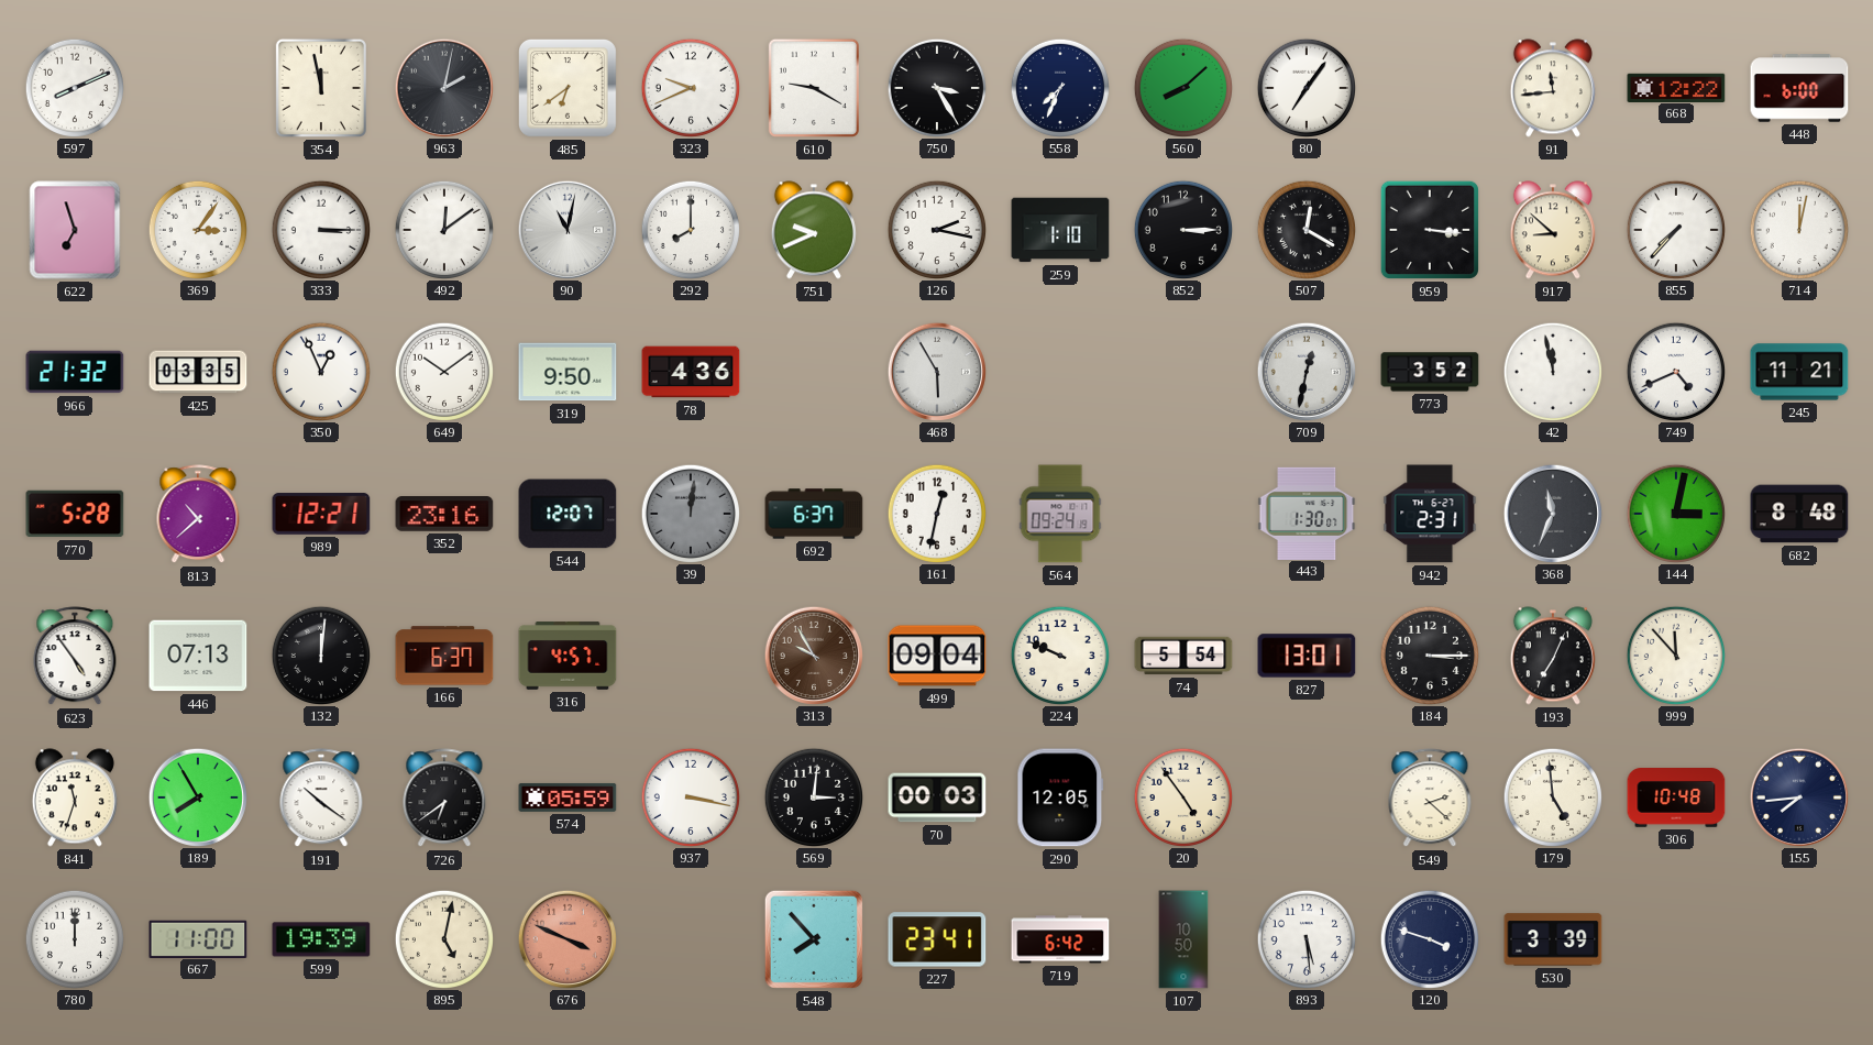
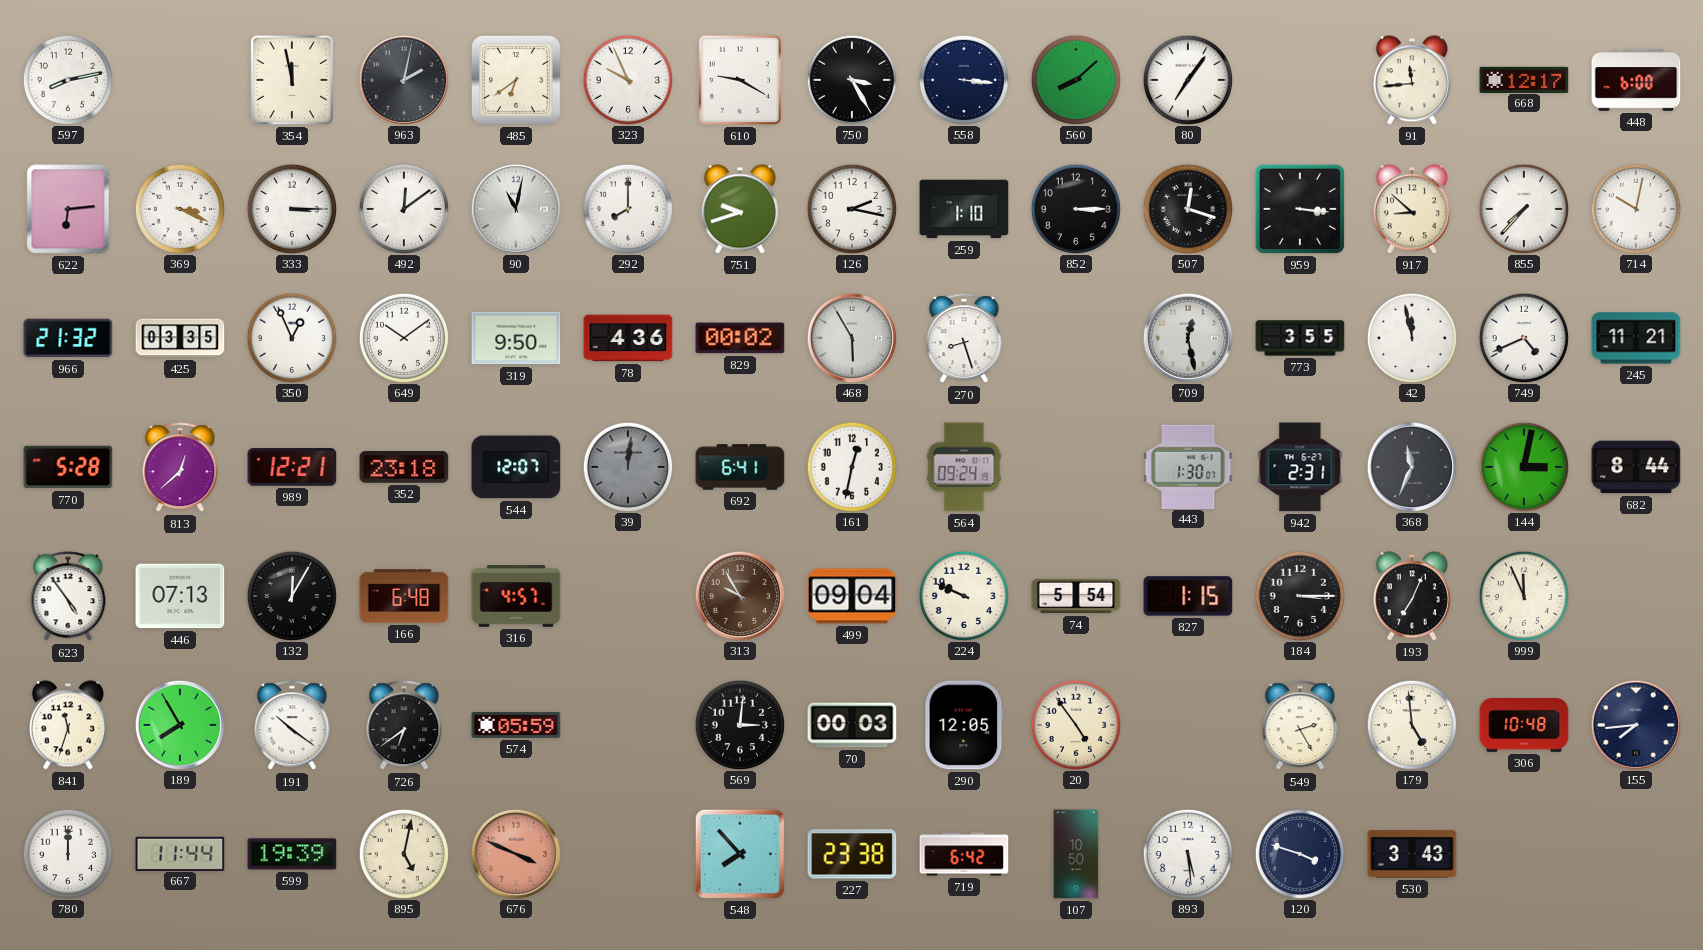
597: 8:11 -> 8:13 (67, 79)
323: 9:41 -> 9:56 (627, 79)
558: 7:34 -> 3:16 (963, 79)
668: 12:22 -> 12:17 (1524, 79)
622: 6:57 -> 6:14 (68, 209)
369: 3:06 -> 3:19 (179, 208)
751: 9:41 -> 9:42 (740, 209)
507: 12:20 -> 12:18 (1187, 208)
714: 12:02 -> 10:02 (1635, 208)
829: none -> 00:02 (740, 338)
270: none -> 8:27 (964, 339)
709: 12:32 -> 12:28 (1187, 337)
773: 3:52 -> 3:55 (1300, 338)
813: 10:38 -> 12:38 (180, 468)
352: 23:16 -> 23:18 (404, 467)
692: 6:37 -> 6:41 (740, 467)
682: 8:48 -> 8:44 (1636, 467)
132: 12:01 -> 12:05 (291, 595)
166: 6:37 -> 6:48 (404, 596)
827: 13:01 -> 1:15 (1188, 596)
999: 11:53 -> 11:56 (1523, 595)
937: 3:17 -> none (690, 796)
549: 2:22 -> 2:25 (1300, 726)
667: 11:00 -> 11:44 (180, 853)
227: 23:41 -> 23:38 (852, 854)
530: 3:39 -> 3:43 (1412, 854)
